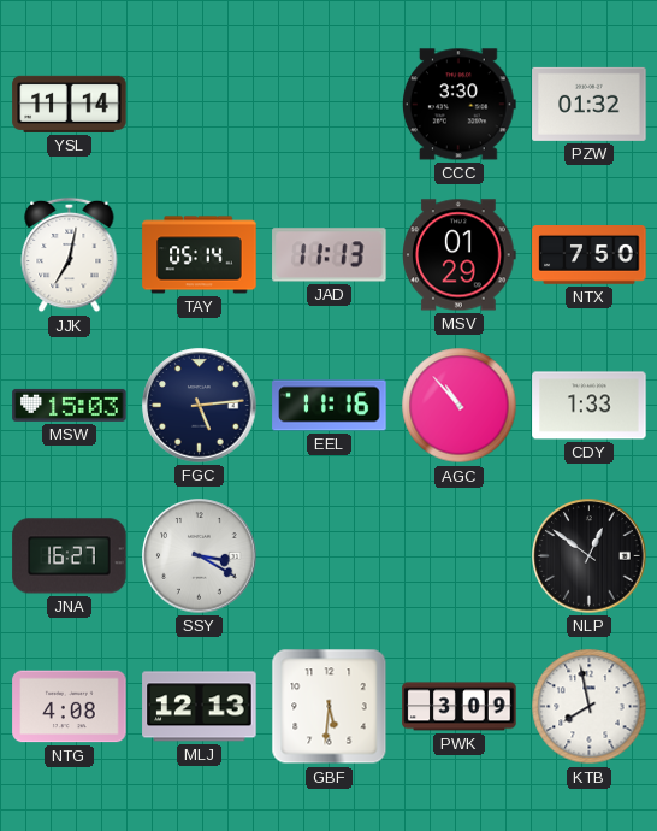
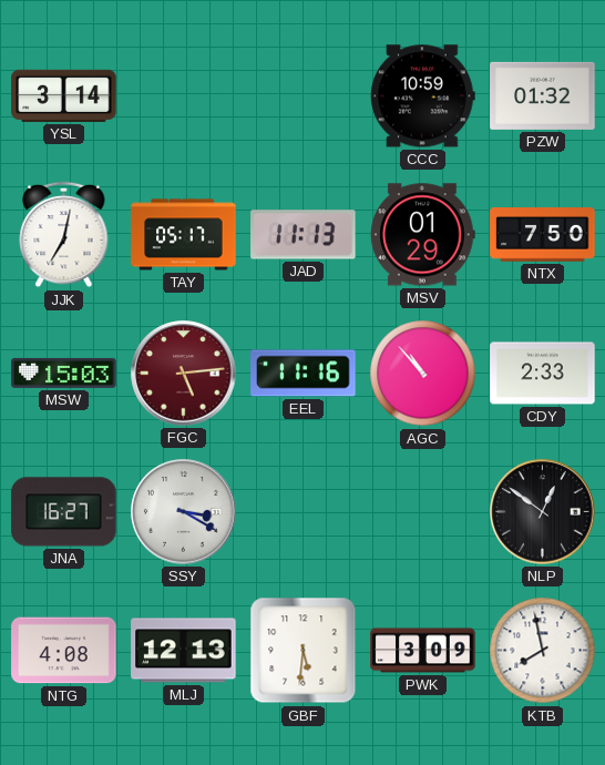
YSL: 11:14 -> 3:14 (64, 95)
CCC: 3:30 -> 10:59 (422, 96)
TAY: 05:14 -> 05:17 (184, 235)
FGC dial: navy -> burgundy (184, 374)
CDY: 1:33 -> 2:33 (543, 374)
